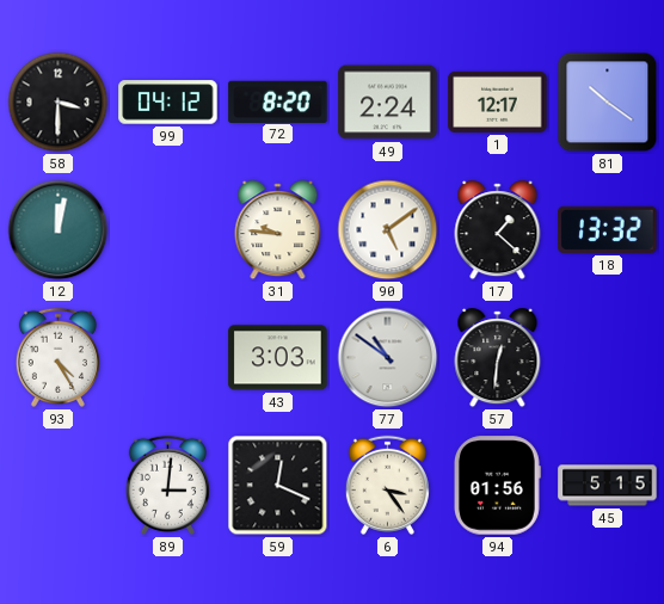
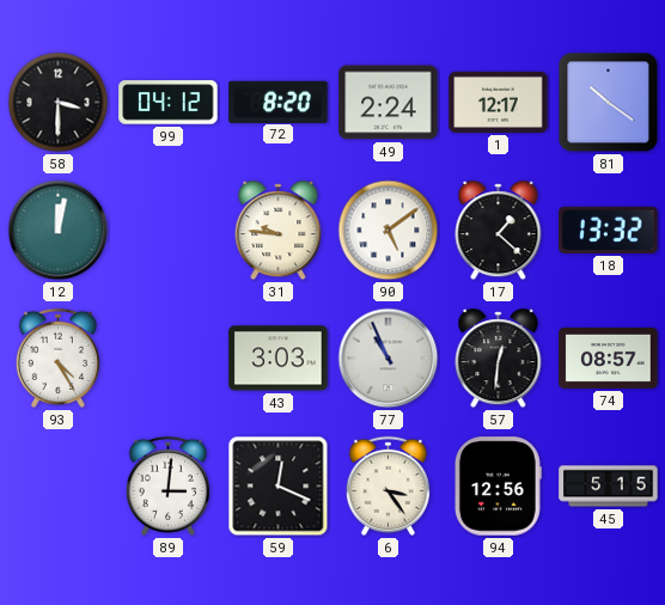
77: 10:51 -> 10:56 (389, 359)
74: none -> 08:57 (609, 357)
94: 01:56 -> 12:56 (498, 487)
